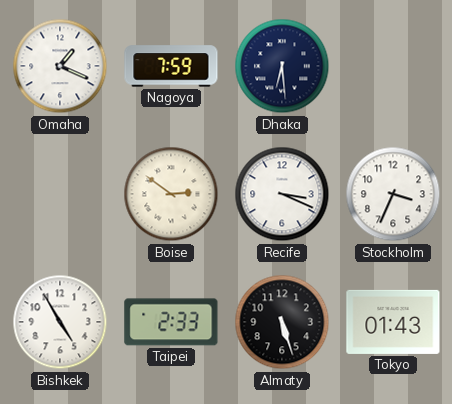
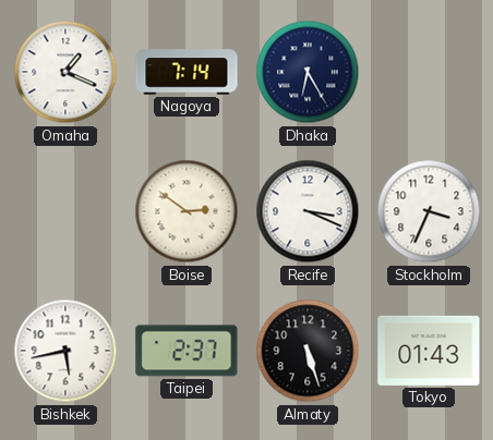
Nagoya: 7:59 -> 7:14 (187, 72)
Dhaka: 6:29 -> 6:25 (308, 72)
Bishkek: 4:55 -> 5:43 (65, 351)
Taipei: 2:33 -> 2:37 (187, 351)
